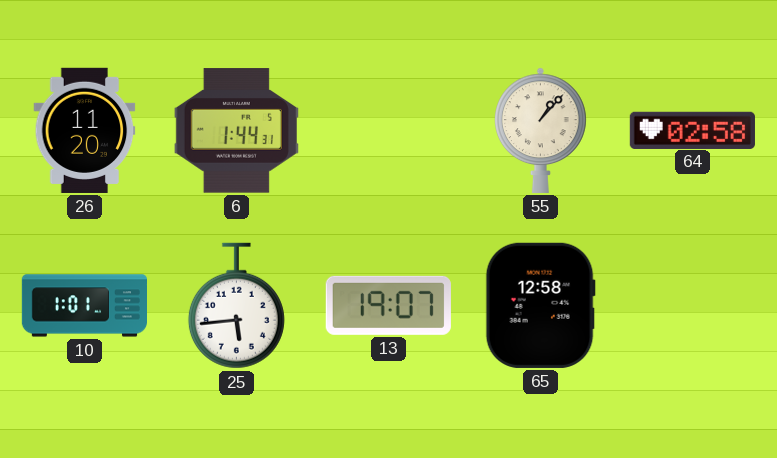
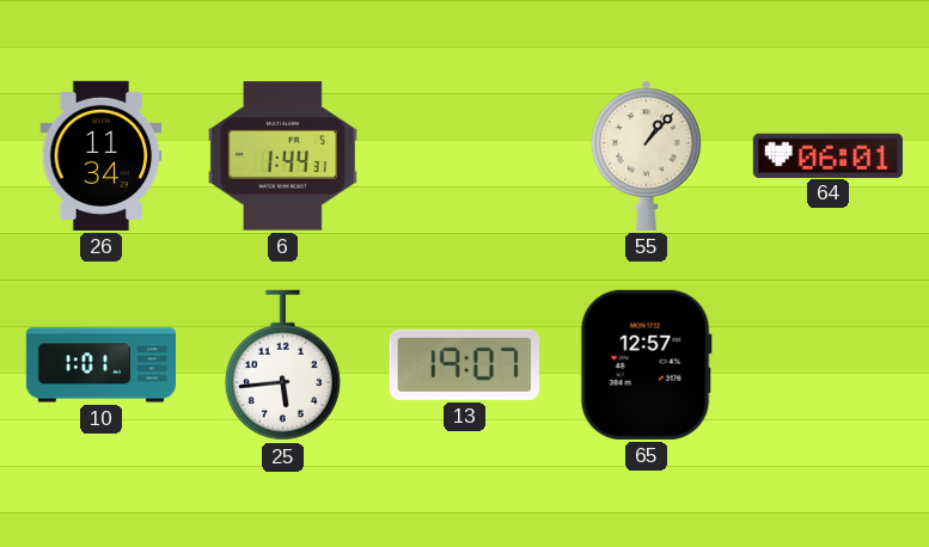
26: 11:20 -> 11:34 (102, 155)
64: 02:58 -> 06:01 (827, 155)
65: 12:58 -> 12:57 (646, 364)
